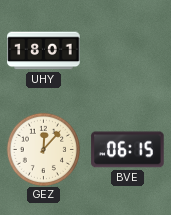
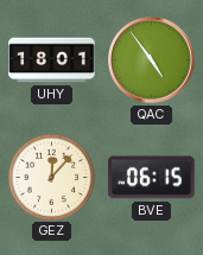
QAC: none -> 4:54 (152, 60)
